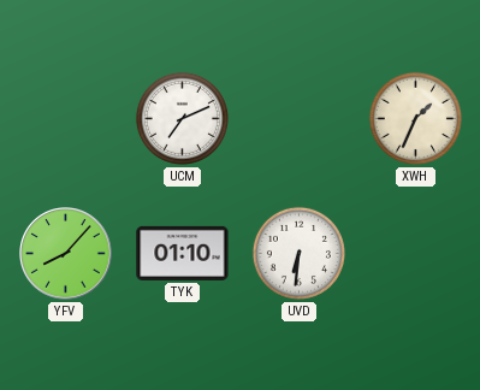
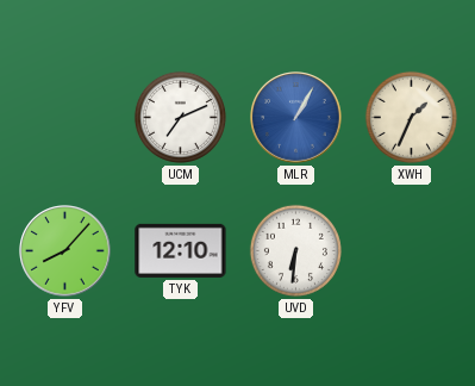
MLR: none -> 1:05 (296, 118)
TYK: 01:10 -> 12:10 (181, 250)
